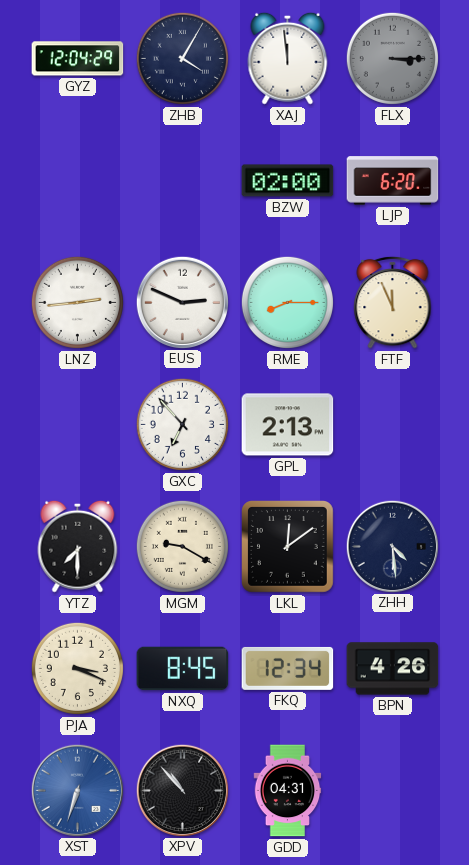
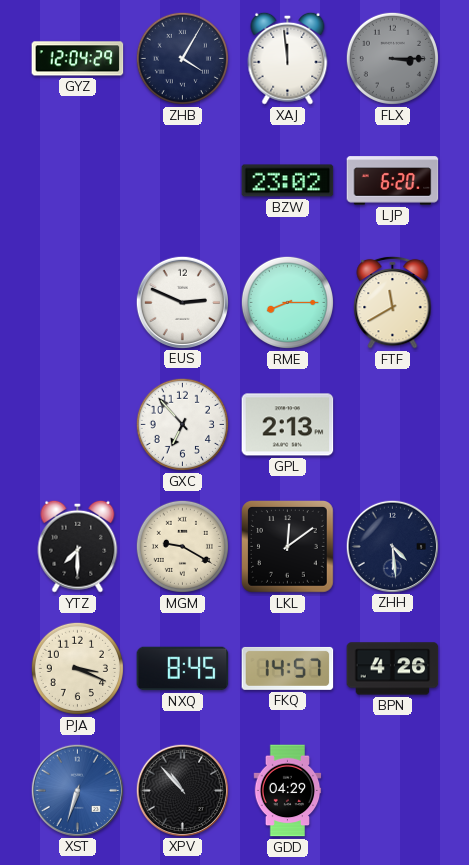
BZW: 02:00 -> 23:02 (288, 181)
LNZ: 2:44 -> none (77, 302)
FTF: 11:56 -> 11:40 (393, 302)
FKQ: 12:34 -> 14:57 (288, 668)
GDD: 04:31 -> 04:29 (288, 791)
